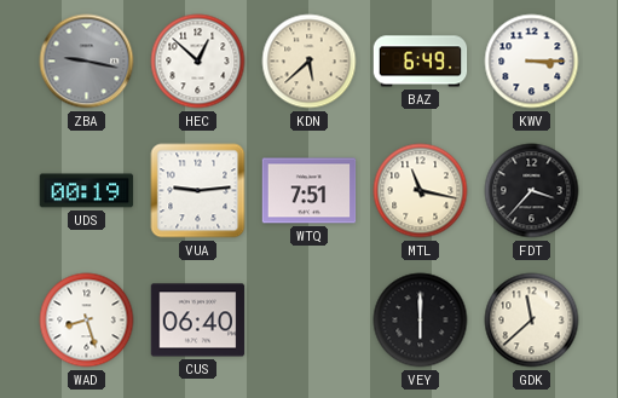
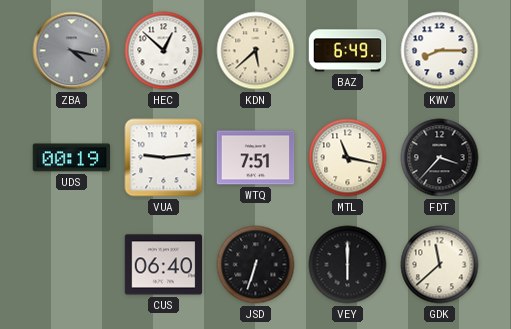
ZBA: 9:17 -> 4:17 (72, 51)
KWV: 3:15 -> 8:15 (440, 51)
WAD: 8:27 -> none (87, 321)
JSD: none -> 6:33 (256, 265)
